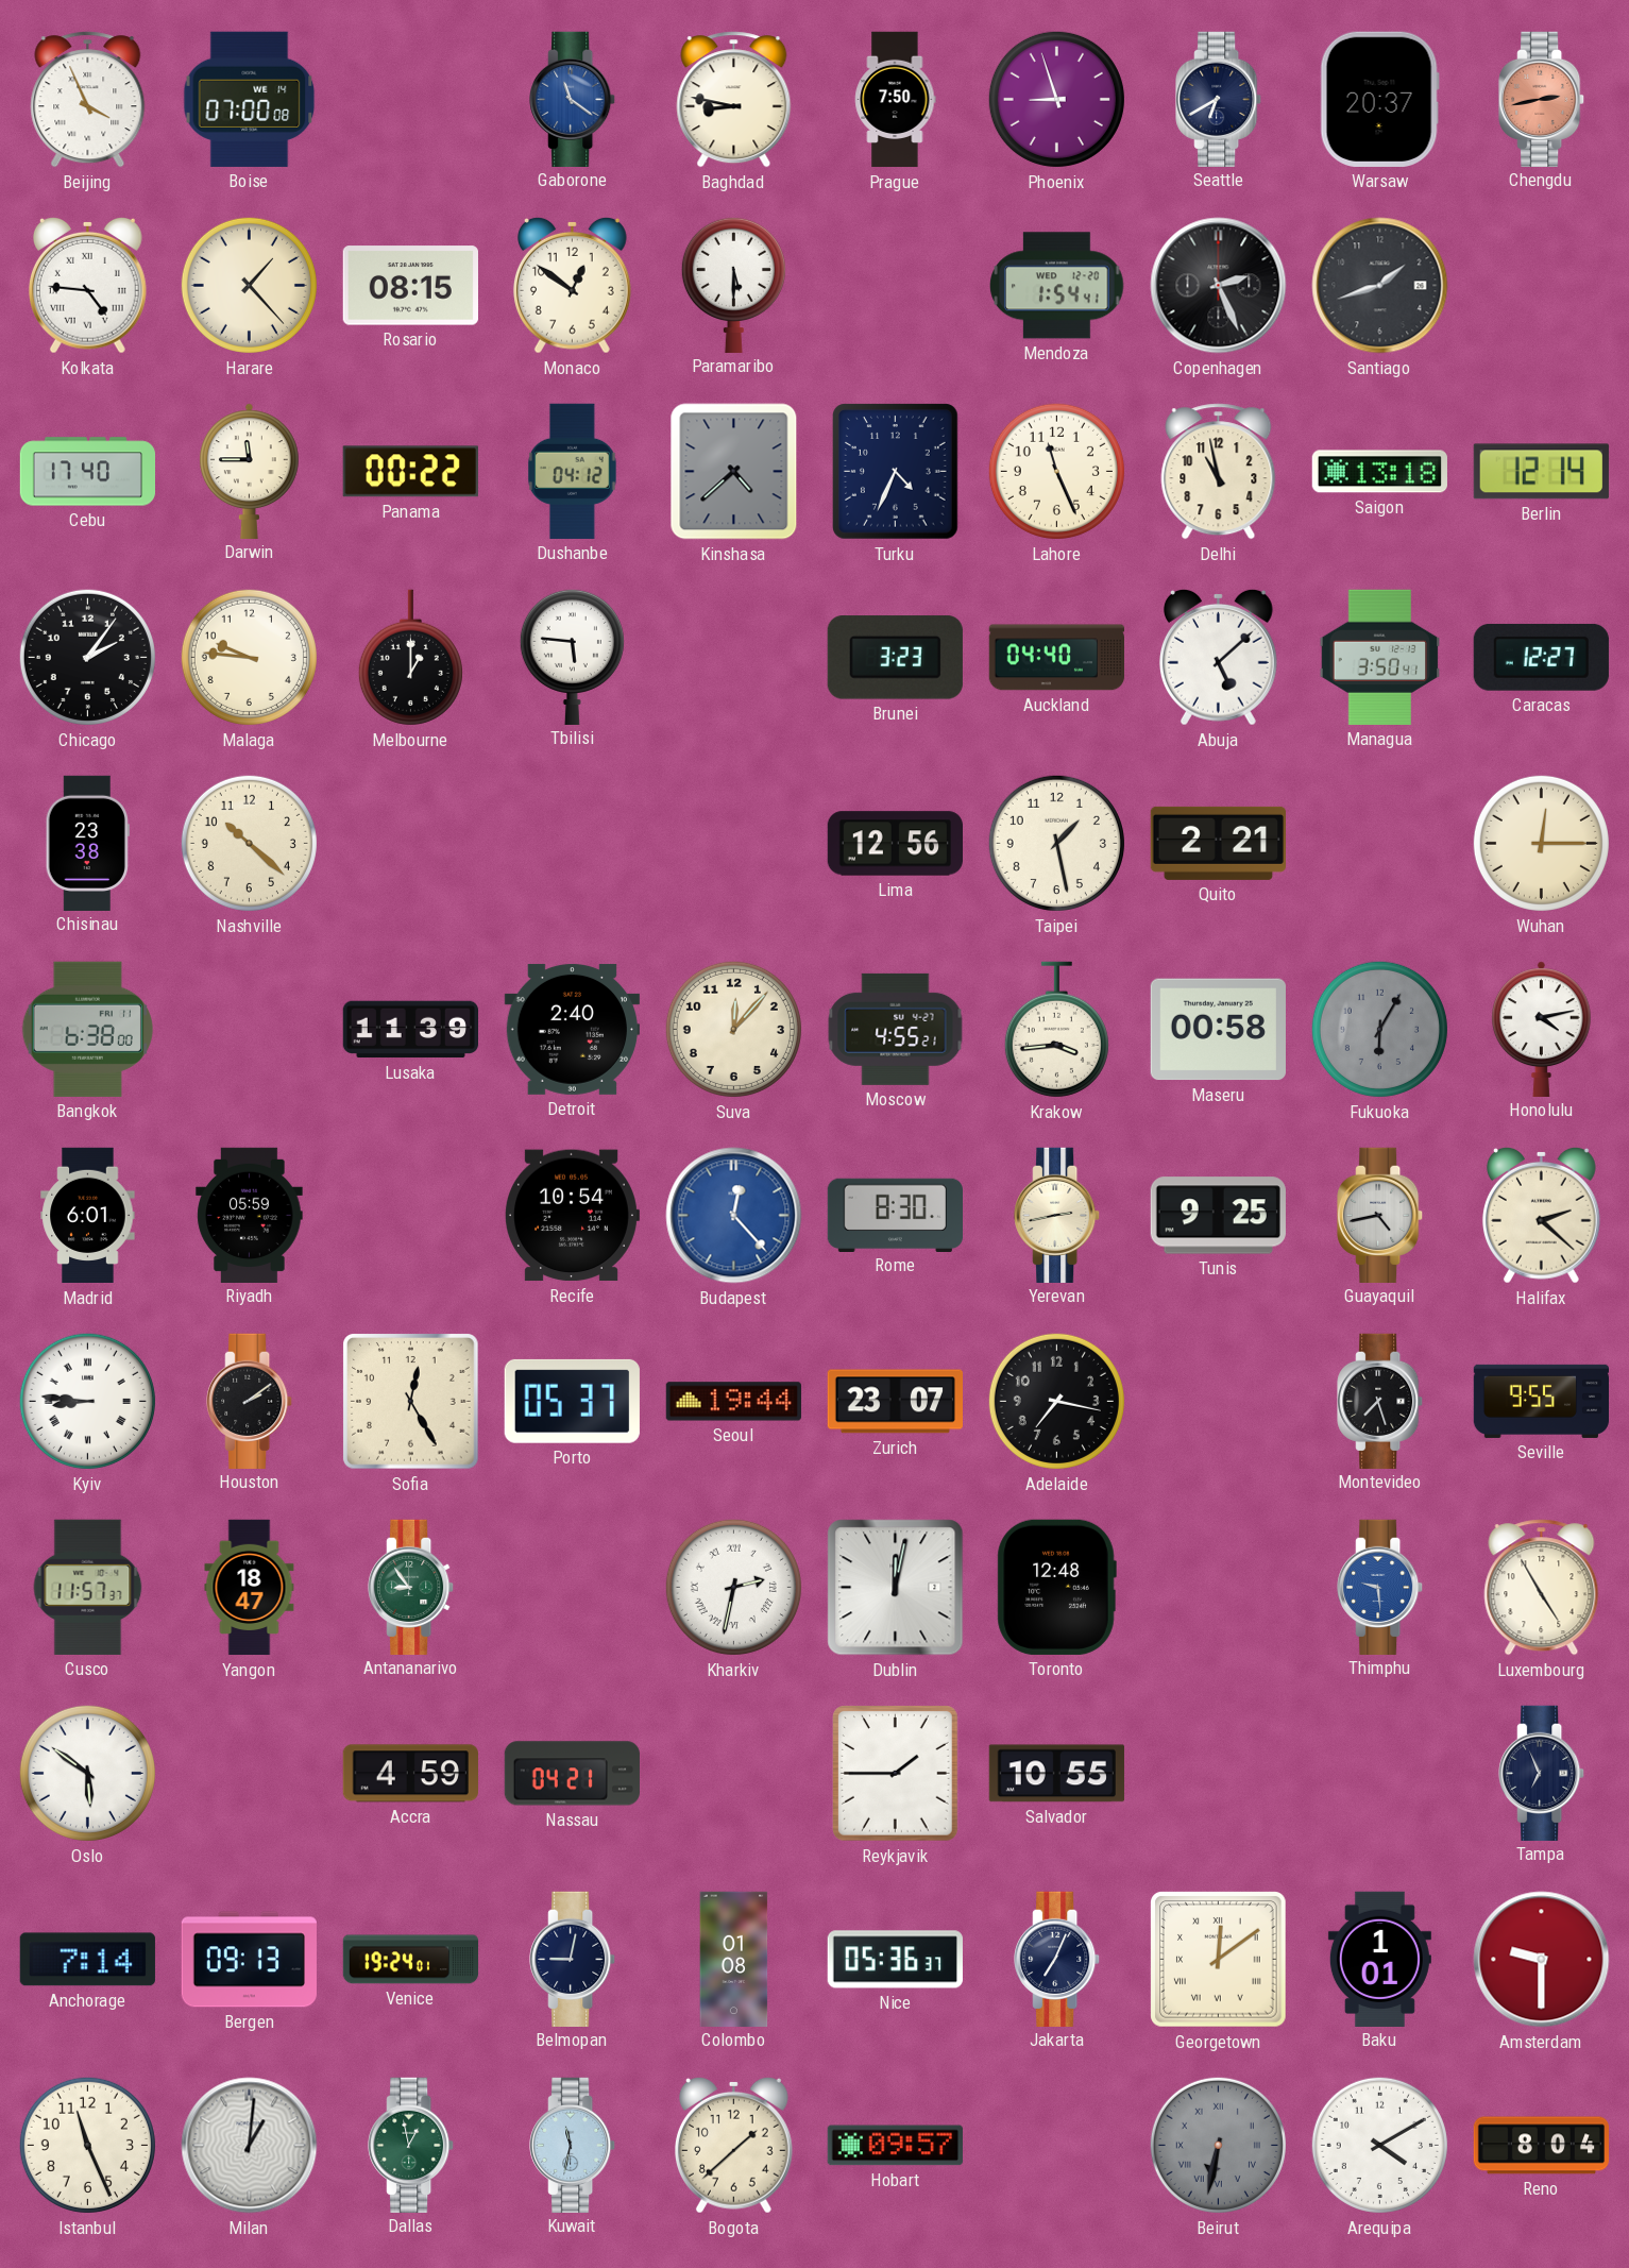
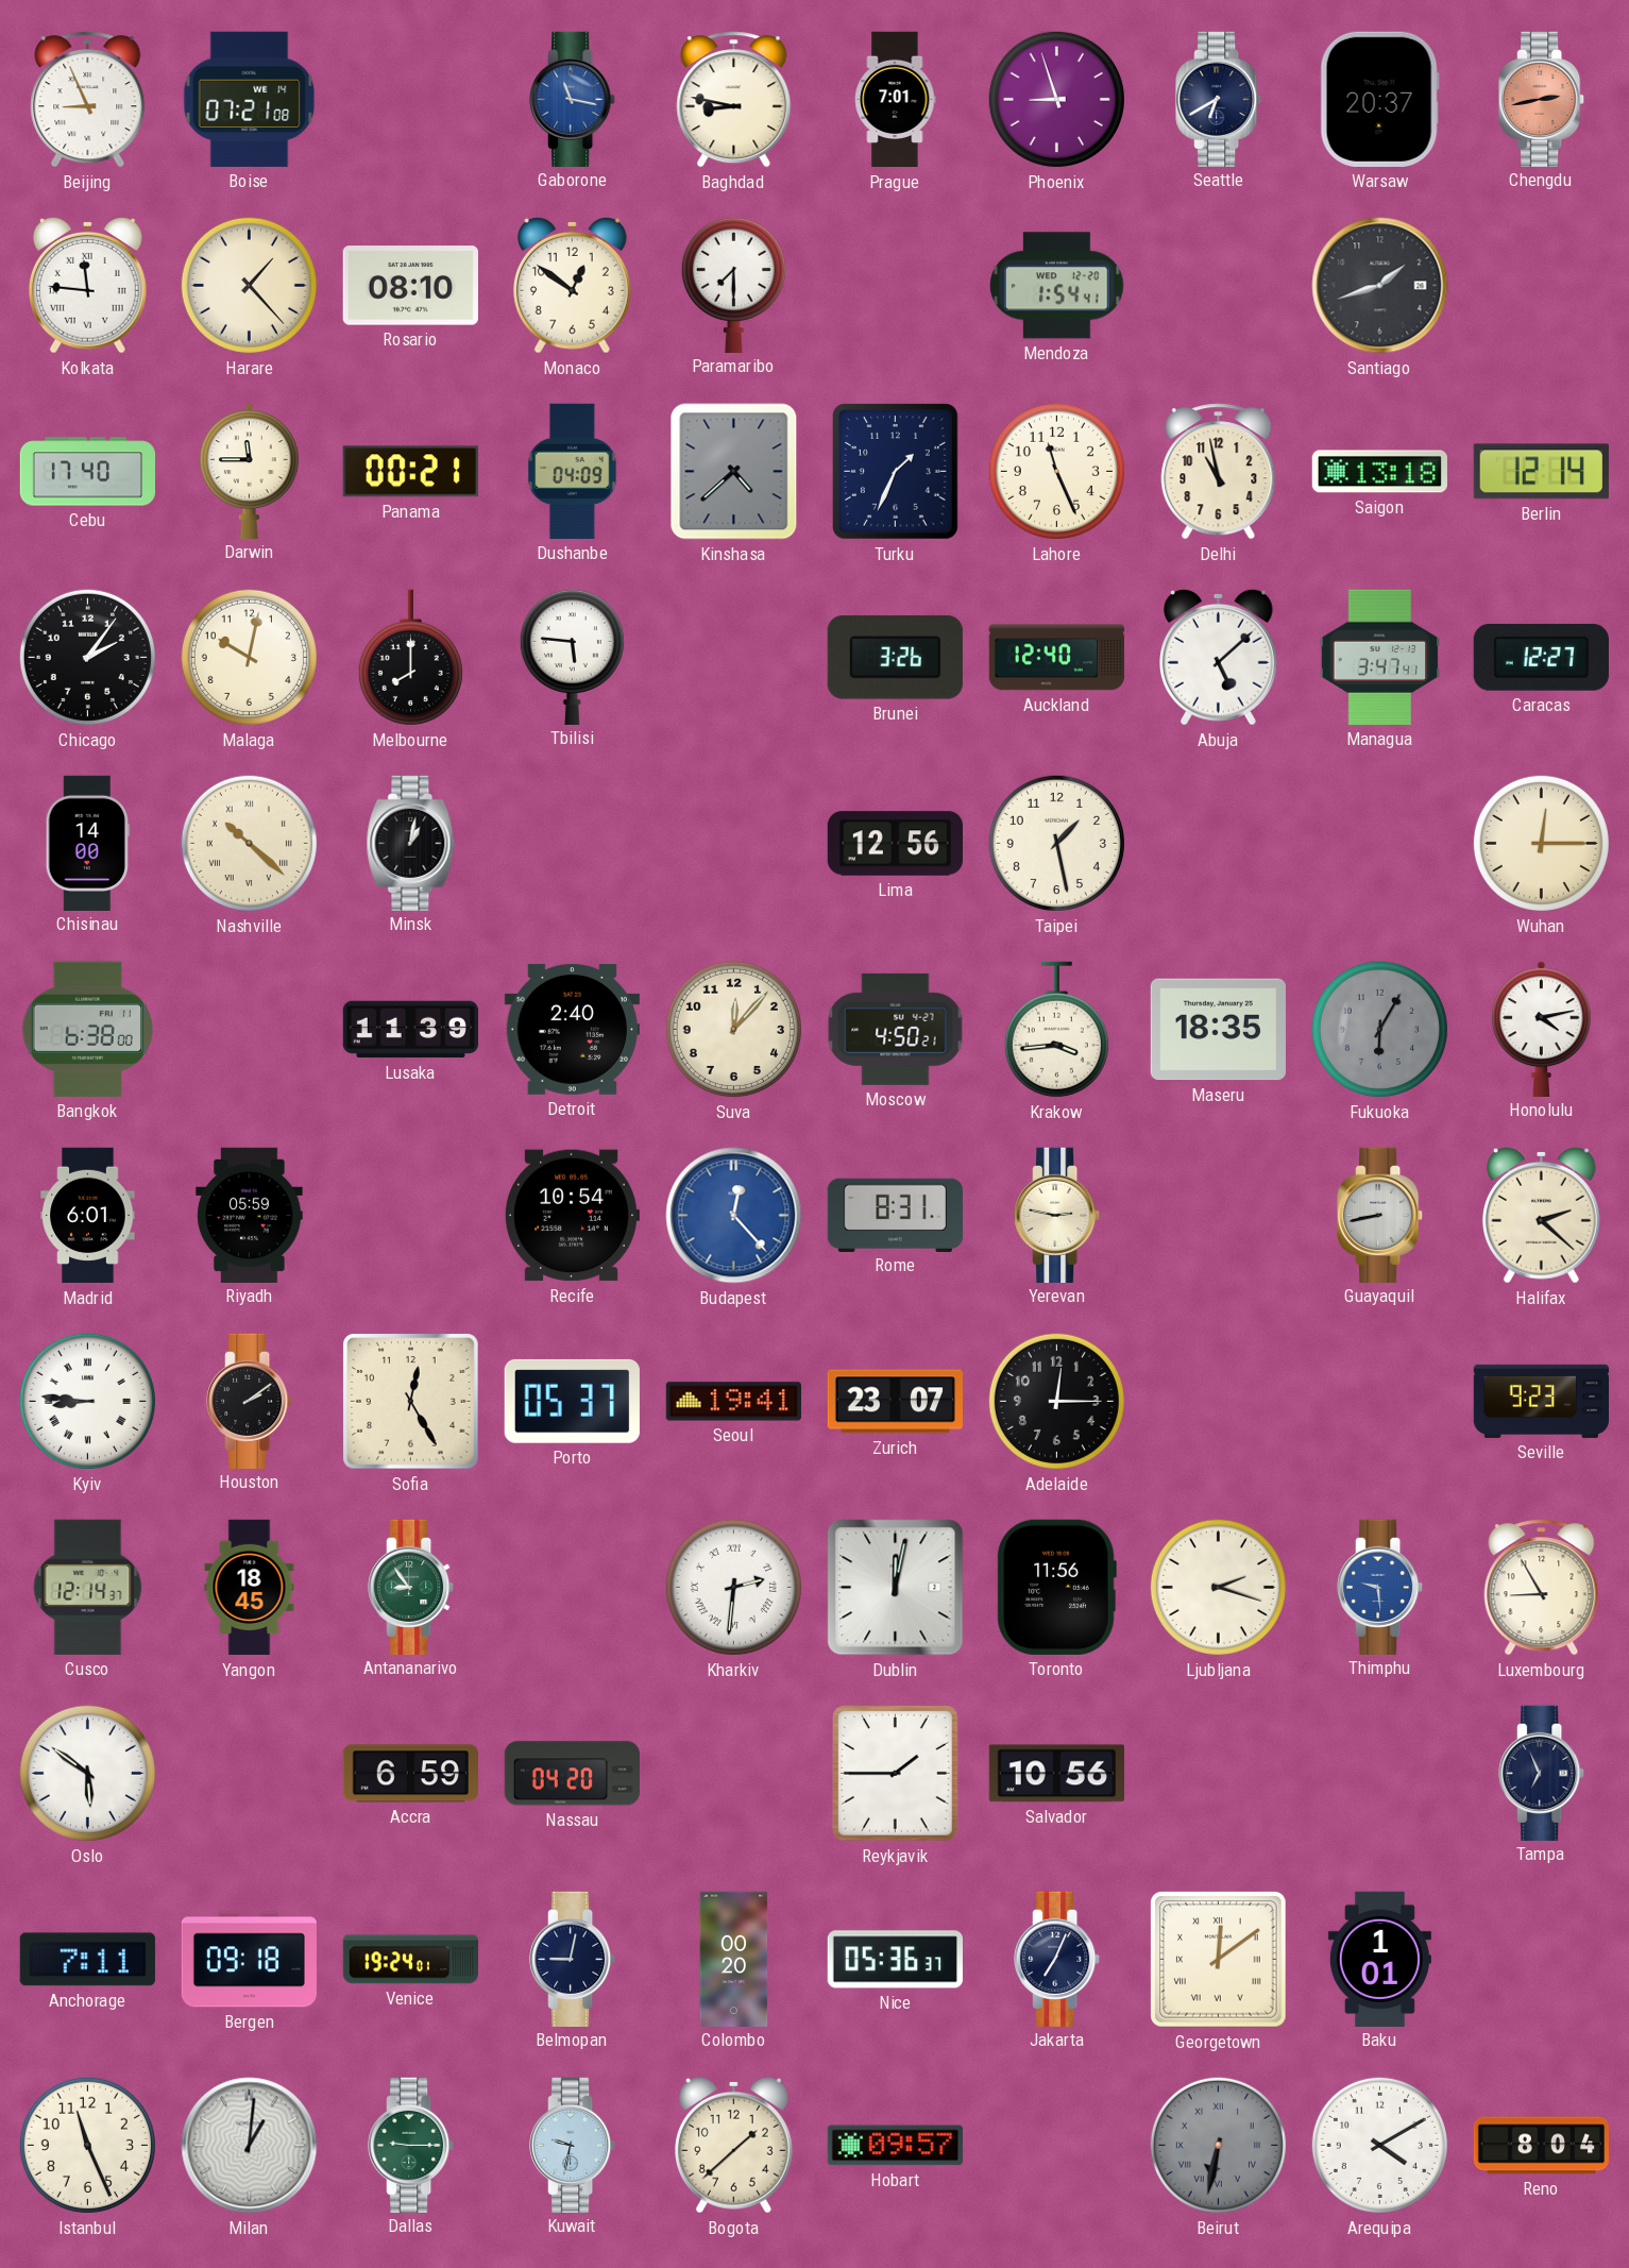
Beijing: 3:56 -> 8:56 (88, 100)
Boise: 07:00 -> 07:21 (250, 99)
Gaborone: 11:21 -> 11:17 (573, 99)
Prague: 7:50 -> 7:01 (896, 100)
Kolkata: 4:46 -> 11:46 (87, 285)
Rosario: 08:15 -> 08:10 (410, 286)
Paramaribo: 5:30 -> 7:30 (733, 284)
Copenhagen: 2:26 -> none (1219, 286)
Panama: 00:22 -> 00:21 (410, 472)
Dushanbe: 04:12 -> 04:09 (572, 471)
Turku: 4:34 -> 1:34 (896, 472)
Malaga: 9:46 -> 10:02 (249, 657)
Melbourne: 1:00 -> 8:00 (410, 658)
Brunei: 3:23 -> 3:26 (895, 658)
Auckland: 04:40 -> 12:40 (1056, 658)
Managua: 3:50 -> 3:47 (1380, 657)
Chisinau: 23:38 -> 14:00 (87, 843)
Nashville numerals: Arabic -> Roman (249, 843)
Minsk: none -> 1:02 (411, 843)
Quito: 2:21 -> none (1218, 843)
Moscow: 4:55 -> 4:50 (896, 1029)
Maseru: 00:58 -> 18:35 (1218, 1030)
Rome: 8:30 -> 8:31 (895, 1215)
Yerevan: 2:43 -> 2:47 (1057, 1215)
Tunis: 9:25 -> none (1218, 1216)
Guayaquil: 4:43 -> 8:43 (1380, 1215)
Seoul: 19:44 -> 19:41 (733, 1402)
Adelaide: 7:17 -> 12:15 (1056, 1401)
Montevideo: 7:27 -> none (1380, 1401)
Seville: 9:55 -> 9:23 (1541, 1401)
Cusco: 11:57 -> 12:14 (88, 1587)
Yangon: 18:47 -> 18:45 (250, 1588)
Kharkiv: 2:32 -> 2:31 (733, 1587)
Toronto: 12:48 -> 11:56 (1056, 1587)
Ljubljana: none -> 2:18 (1218, 1587)
Luxembourg: 4:55 -> 8:55 (1542, 1588)
Accra: 4:59 -> 6:59 (410, 1774)
Nassau: 04:21 -> 04:20 (572, 1774)
Salvador: 10:55 -> 10:56 (1056, 1774)
Anchorage: 7:14 -> 7:11 (87, 1960)
Bergen: 09:13 -> 09:18 (249, 1960)
Colombo: 01:08 -> 00:20 (734, 1959)
Amsterdam: 9:30 -> none (1542, 1960)
Dallas: 12:58 -> 9:15 (411, 2145)
Kuwait: 11:32 -> 9:32 (573, 2145)
